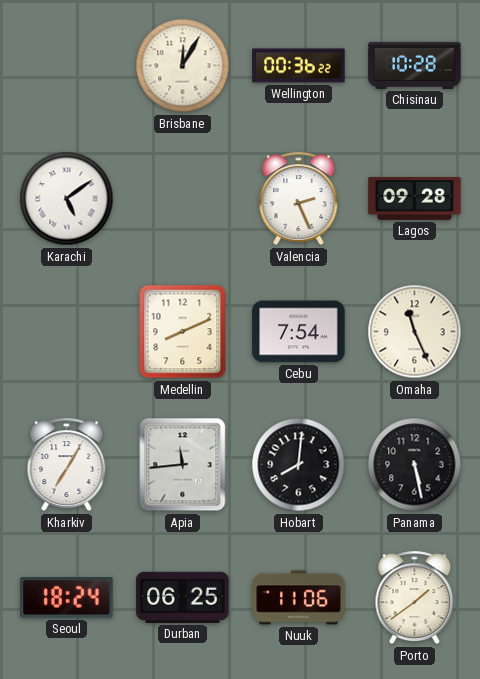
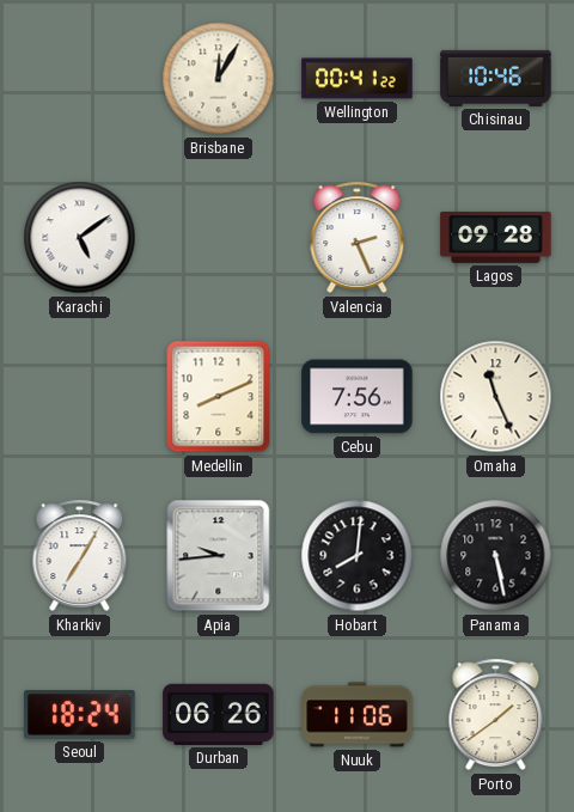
Wellington: 00:36 -> 00:41 (358, 79)
Chisinau: 10:28 -> 10:46 (496, 78)
Cebu: 7:54 -> 7:56 (358, 397)
Apia: 11:44 -> 9:44 (219, 556)
Durban: 06:25 -> 06:26 (219, 714)
